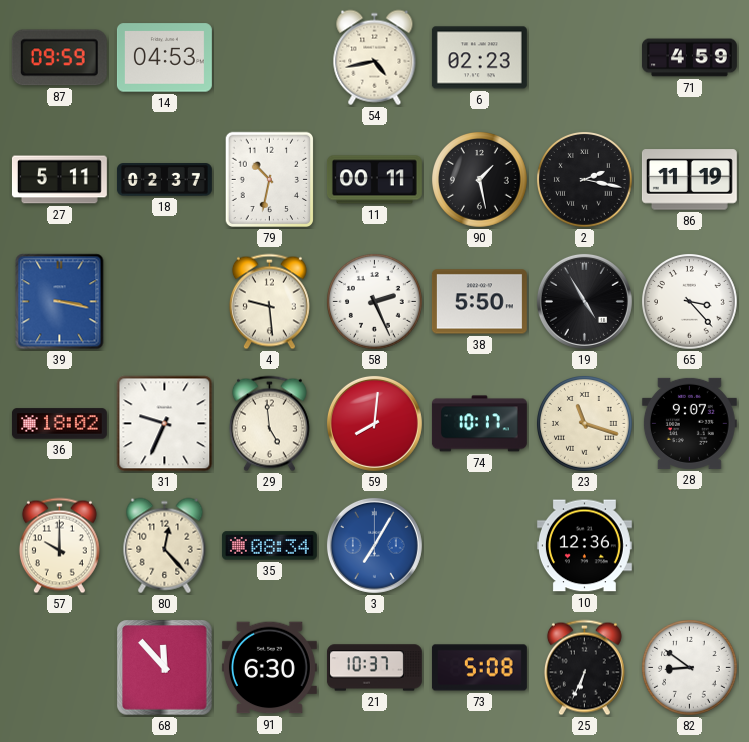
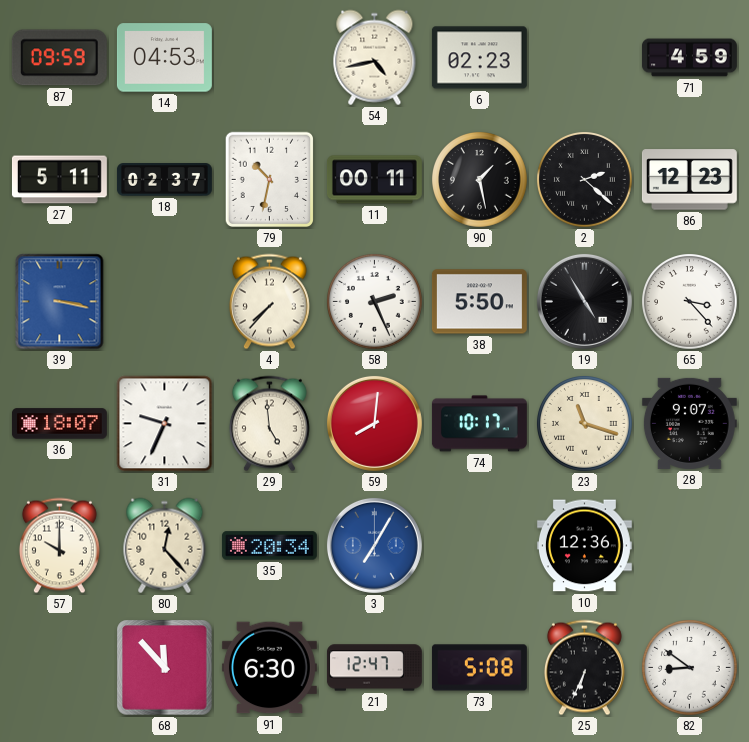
2: 2:17 -> 2:22 (585, 180)
86: 11:19 -> 12:23 (689, 180)
4: 9:29 -> 7:37 (269, 302)
36: 18:02 -> 18:07 (59, 424)
35: 08:34 -> 20:34 (269, 546)
21: 10:37 -> 12:47 (374, 668)
